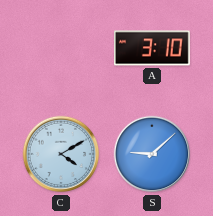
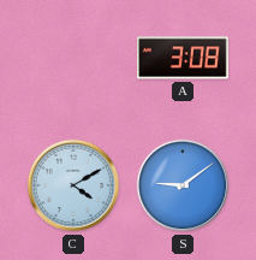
A: 3:10 -> 3:08 (184, 58)
S: 9:08 -> 9:09 (183, 185)
